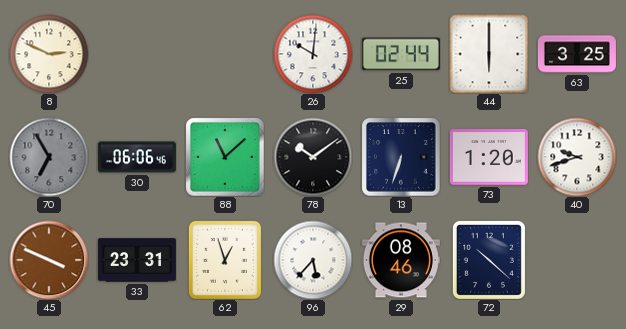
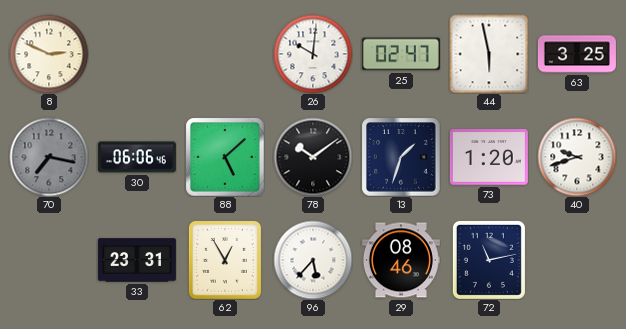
25: 02:44 -> 02:47 (401, 54)
44: 6:00 -> 5:58 (489, 54)
70: 6:55 -> 7:17 (49, 157)
88: 11:08 -> 5:08 (225, 157)
13: 6:33 -> 1:33 (401, 157)
45: 3:49 -> none (49, 260)
62: 12:57 -> 12:55 (225, 260)
72: 10:22 -> 11:13 (489, 260)
